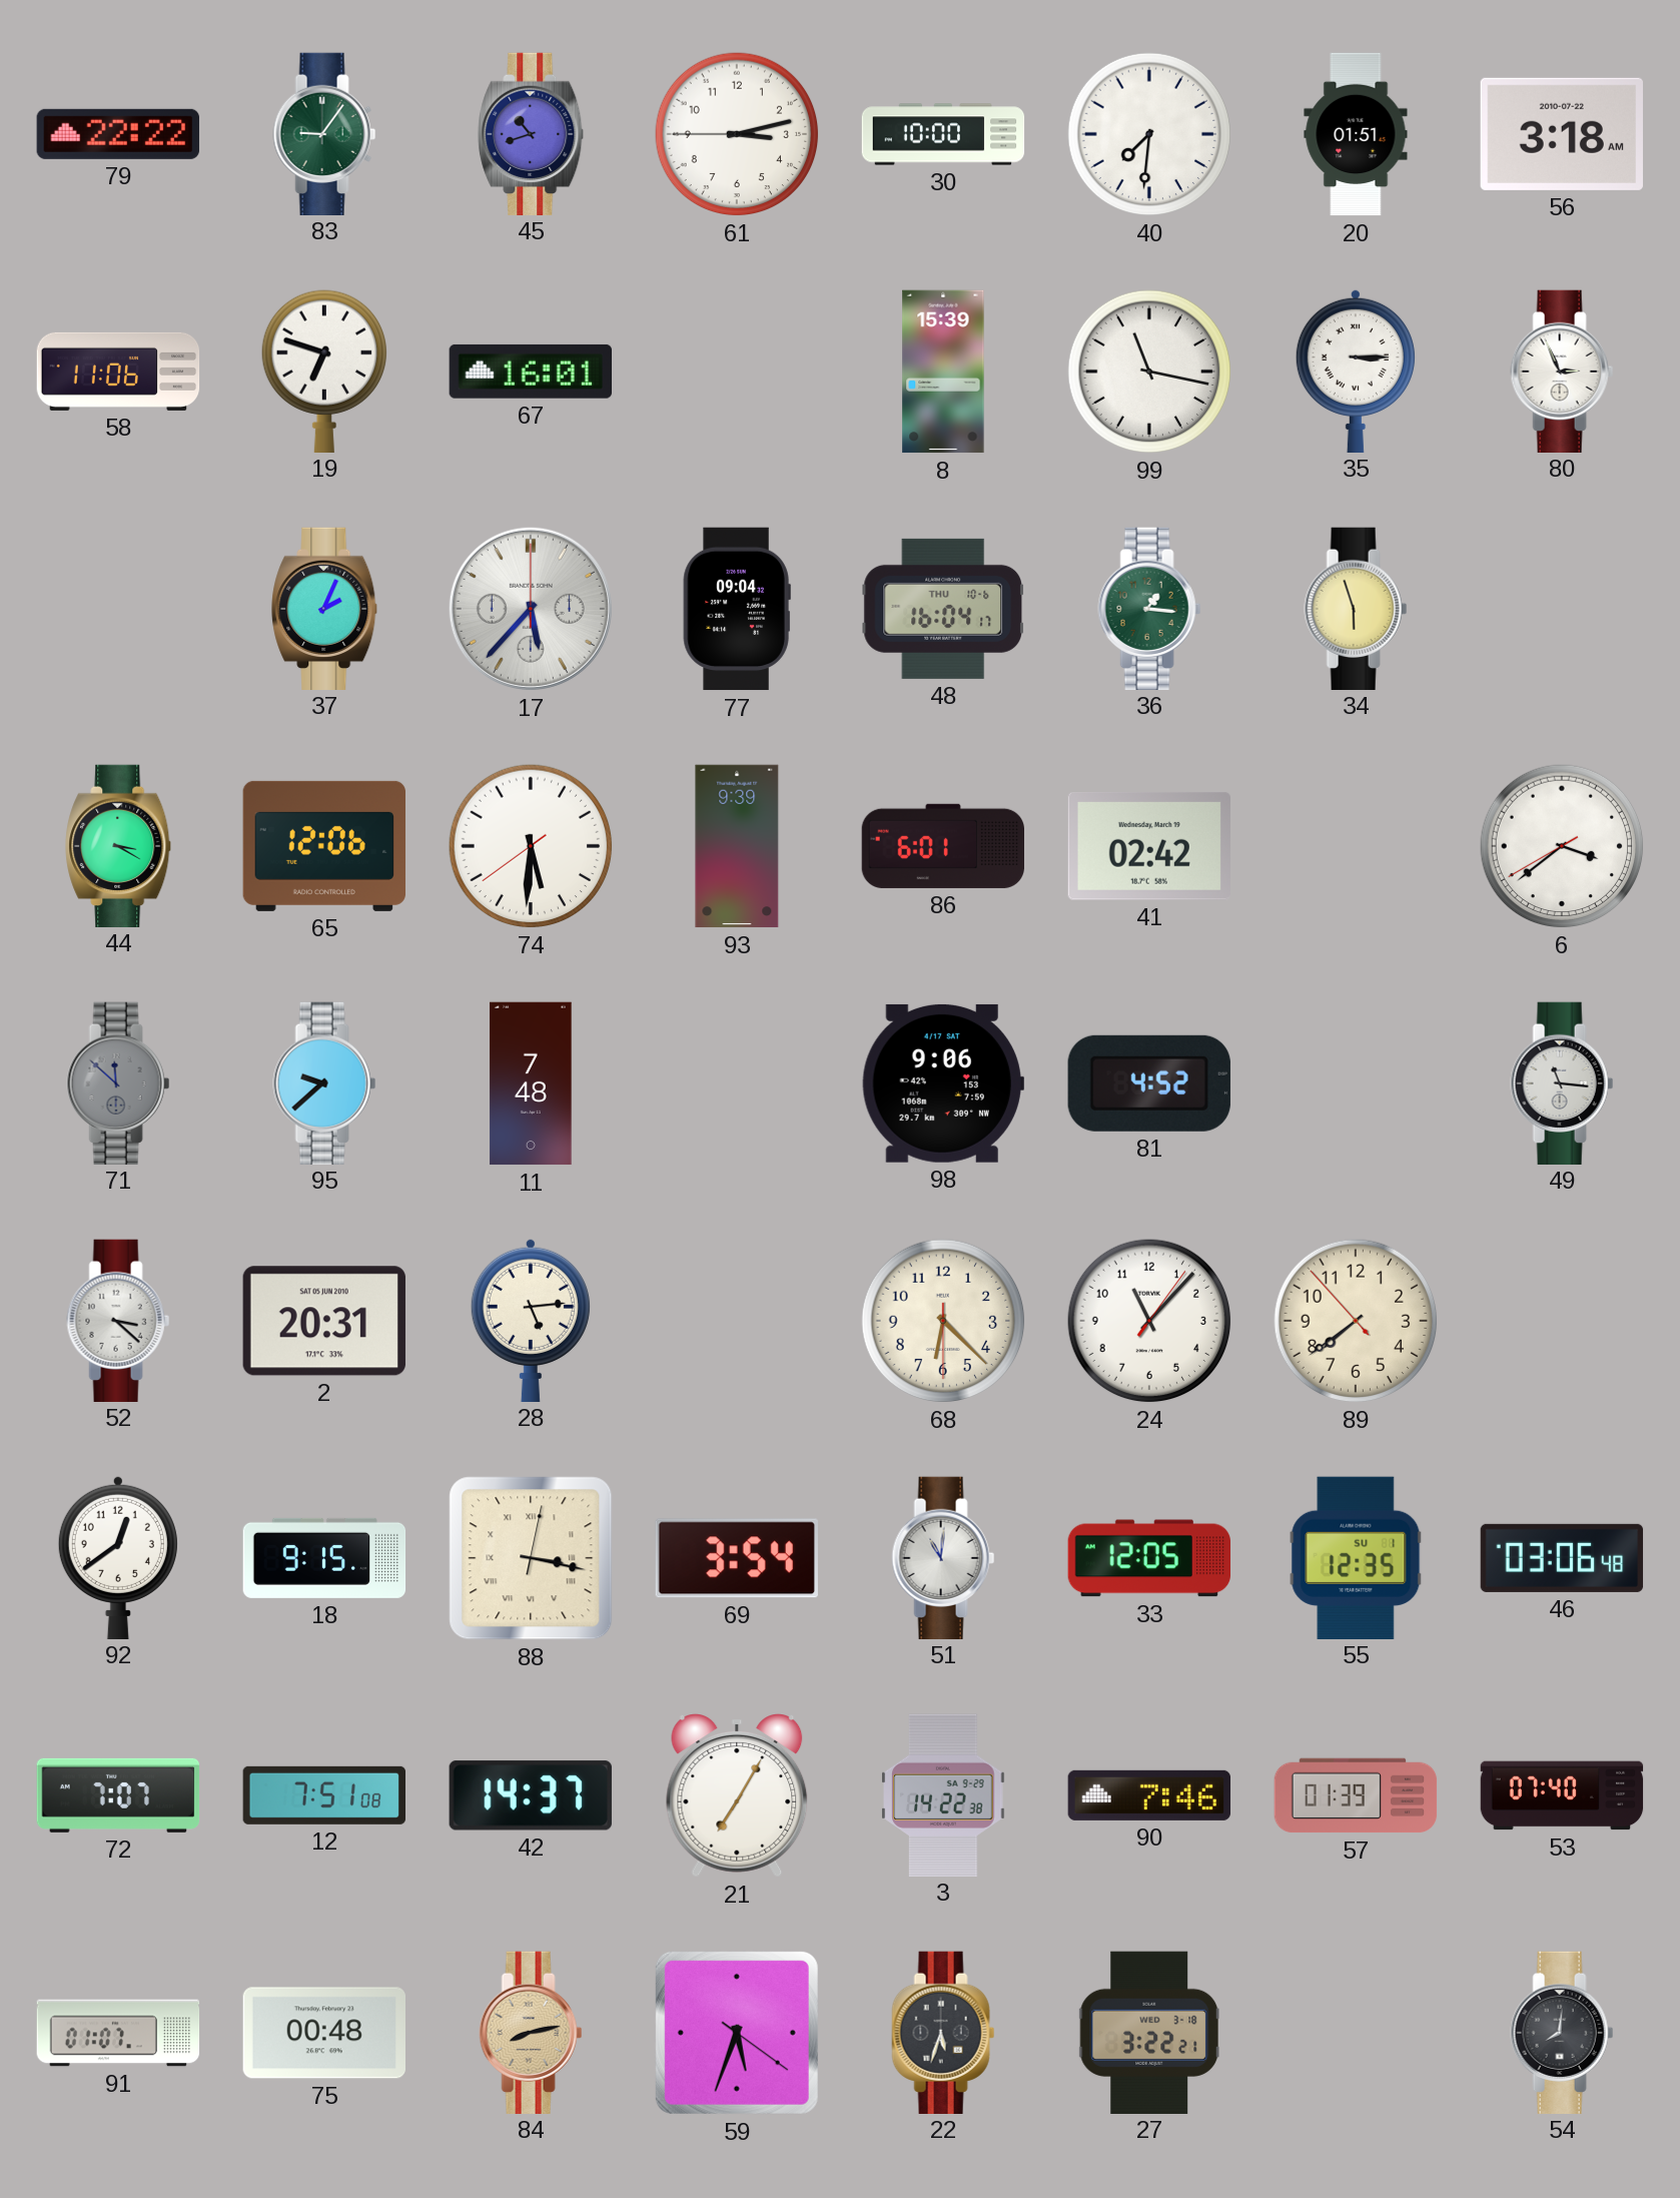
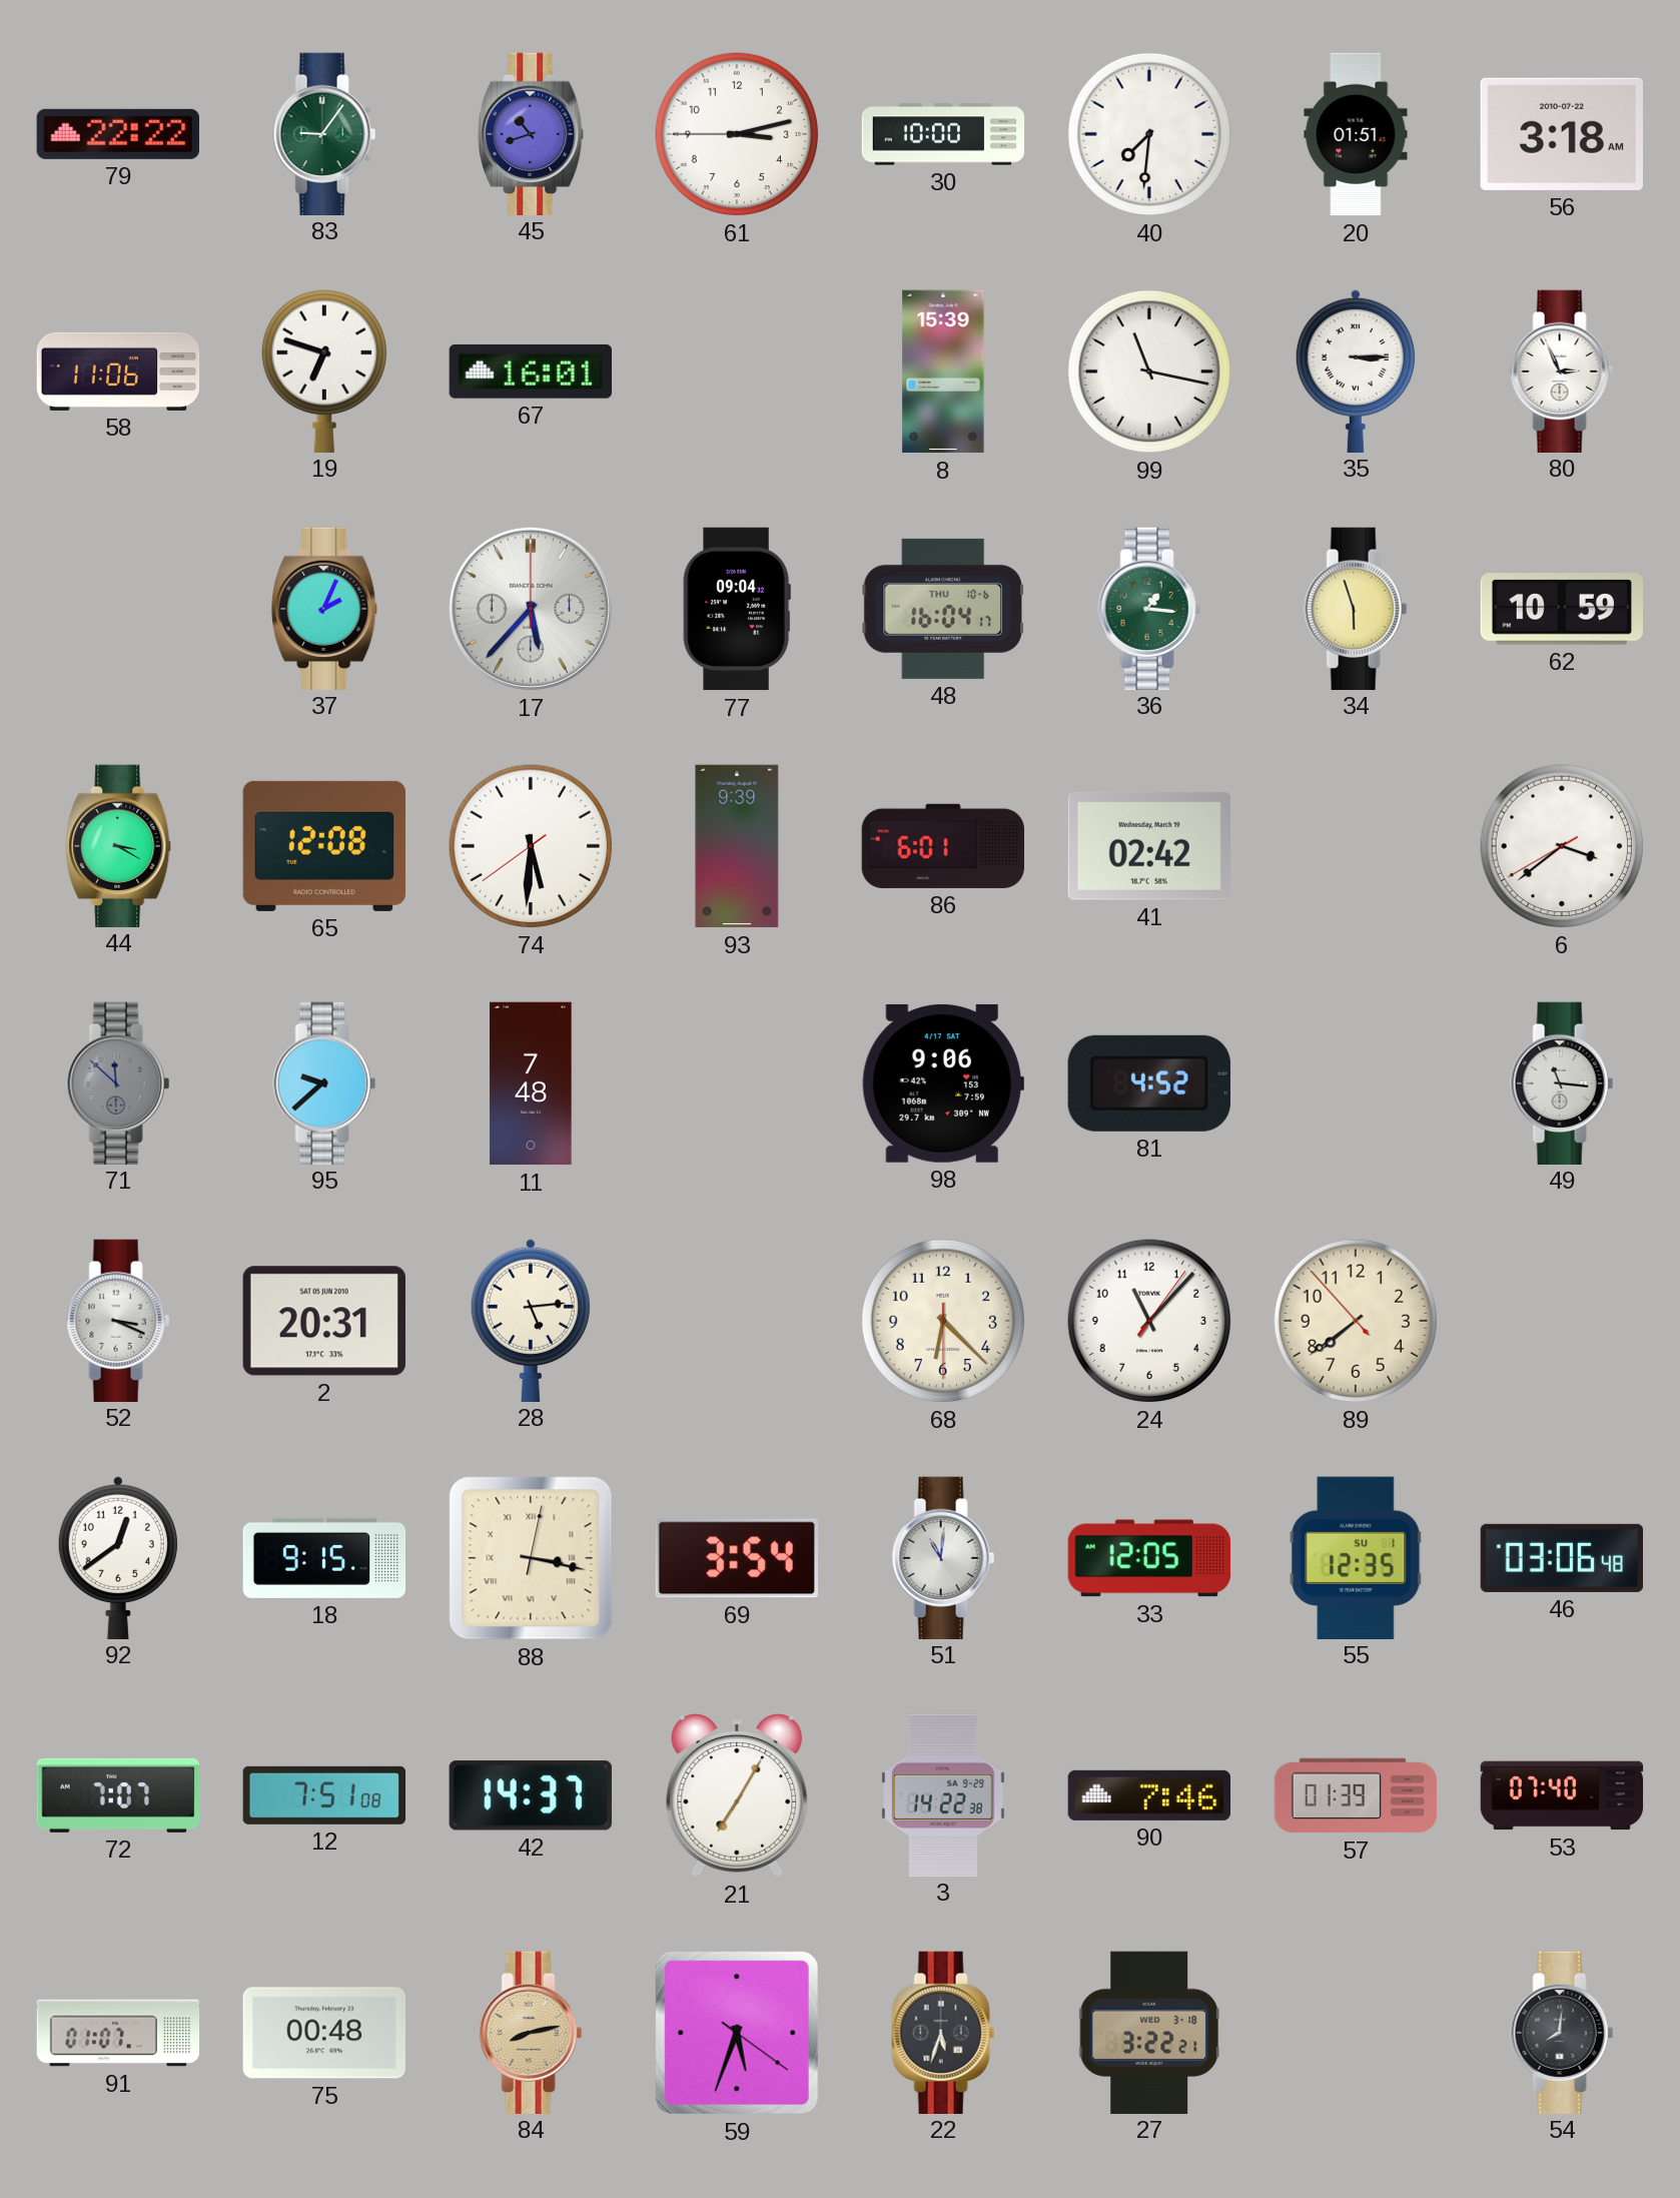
62: none -> 10:59 (1561, 609)
65: 12:06 -> 12:08 (323, 846)
52: 3:22 -> 3:19 (118, 1320)
